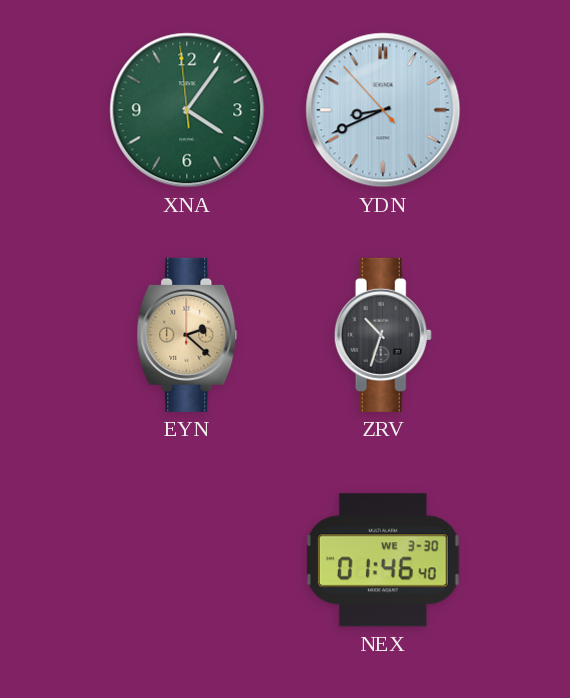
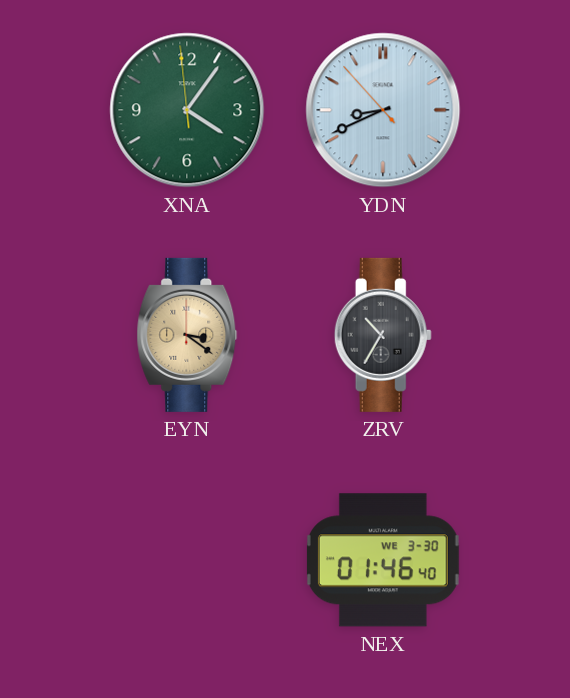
EYN: 2:22 -> 3:21 (187, 335)
ZRV: 10:33 -> 10:35 (383, 335)
